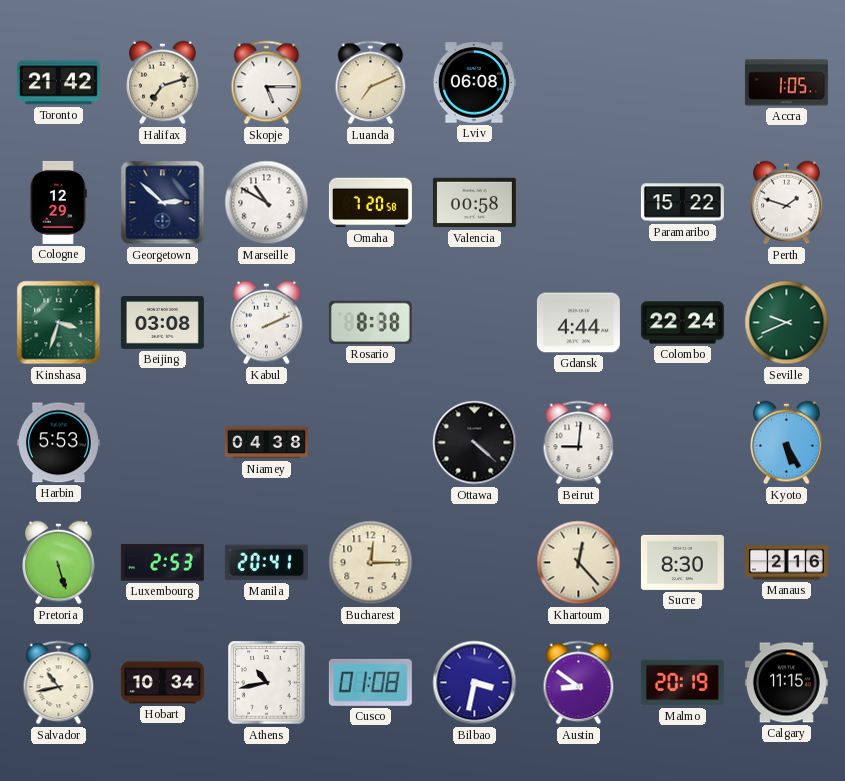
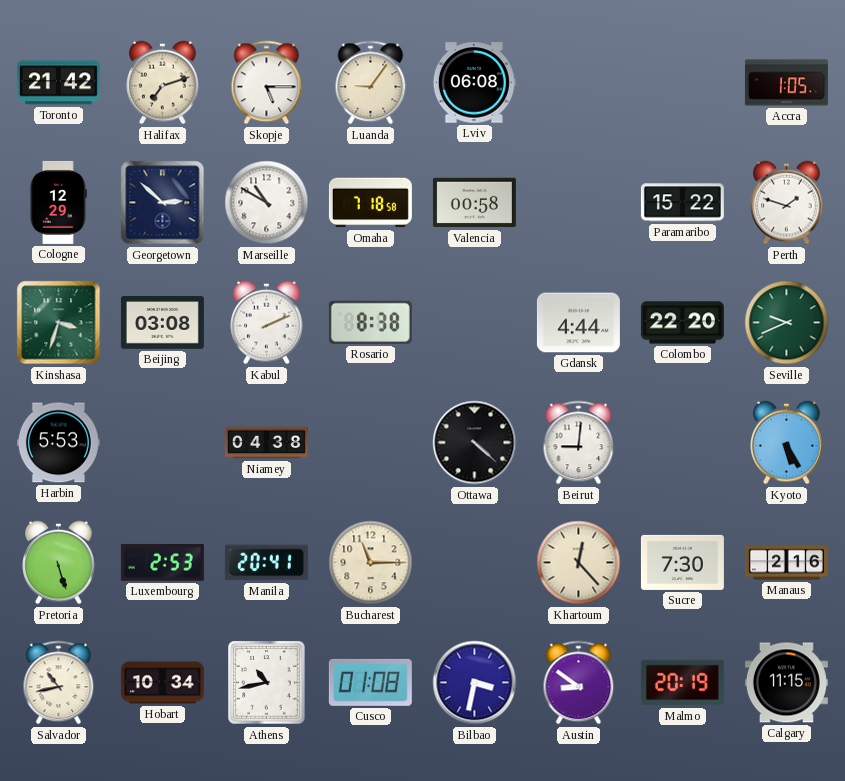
Luanda: 7:11 -> 9:06 (371, 83)
Omaha: 7:20 -> 7:18 (370, 203)
Colombo: 22:24 -> 22:20 (682, 323)
Bucharest: 12:15 -> 11:15 (371, 563)
Sucre: 8:30 -> 7:30 (682, 562)
